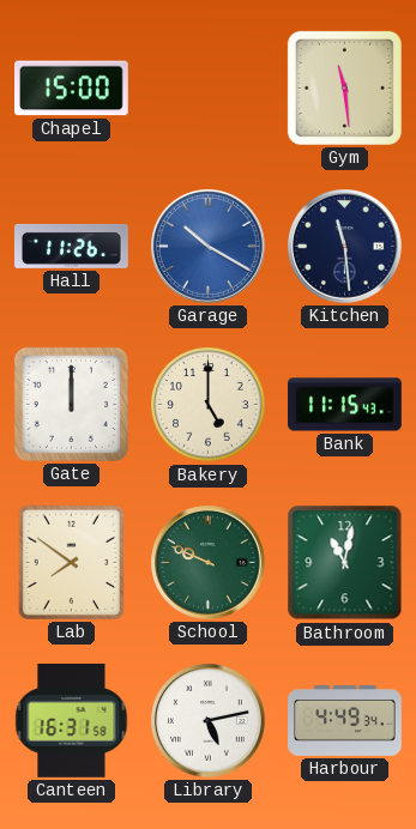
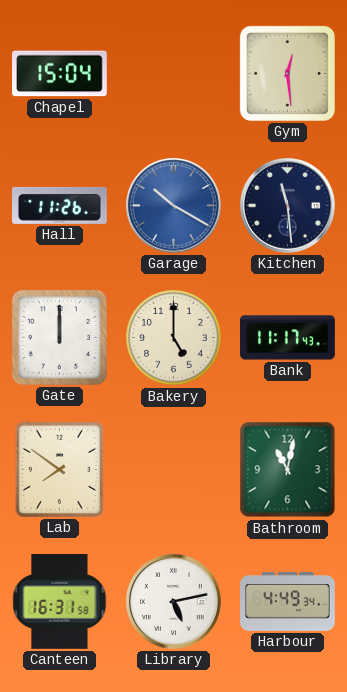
Chapel: 15:00 -> 15:04 (60, 74)
Gym: 11:29 -> 12:29 (287, 73)
Bank: 11:15 -> 11:17 (288, 338)
School: 9:49 -> none (209, 563)
